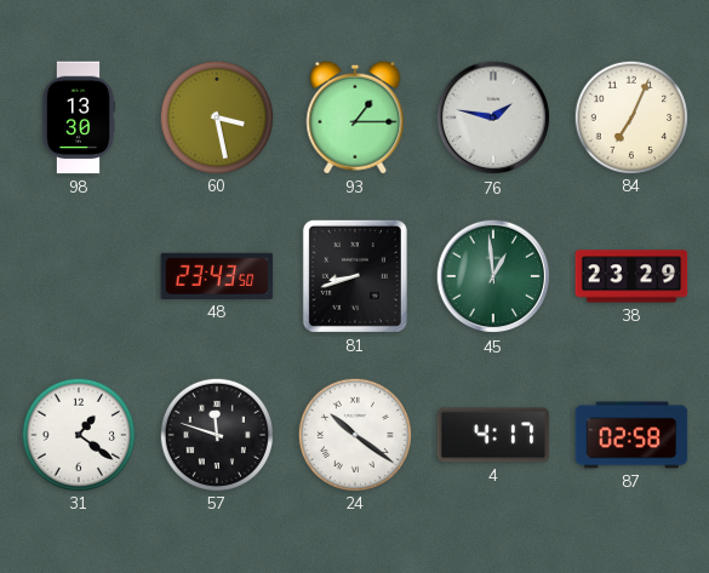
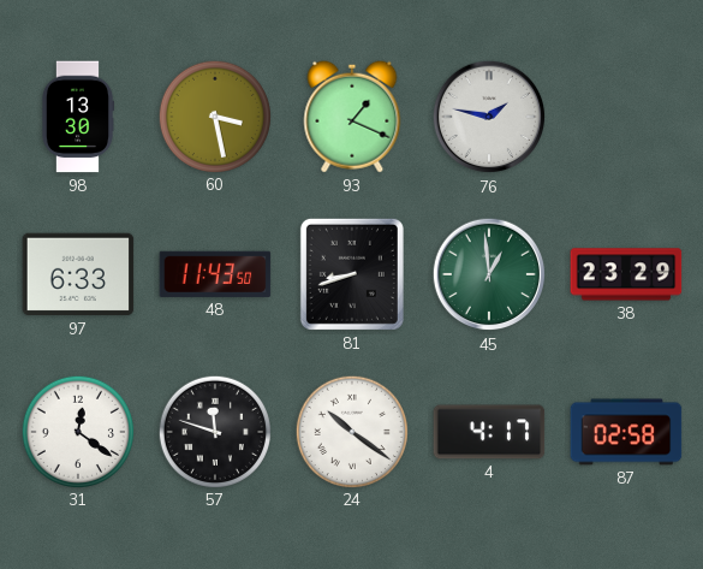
93: 1:15 -> 1:19 (352, 117)
84: 7:04 -> none (630, 116)
97: none -> 6:33 (78, 274)
48: 23:43 -> 11:43 (215, 274)
31: 1:21 -> 12:21 (77, 431)
